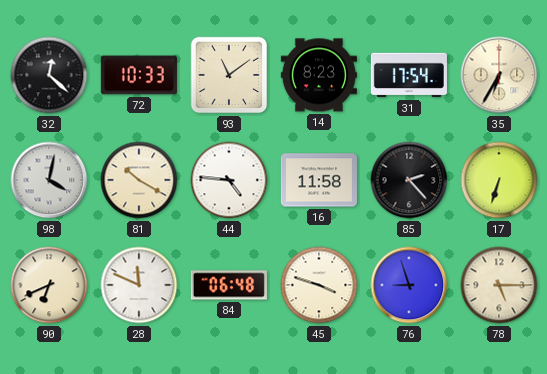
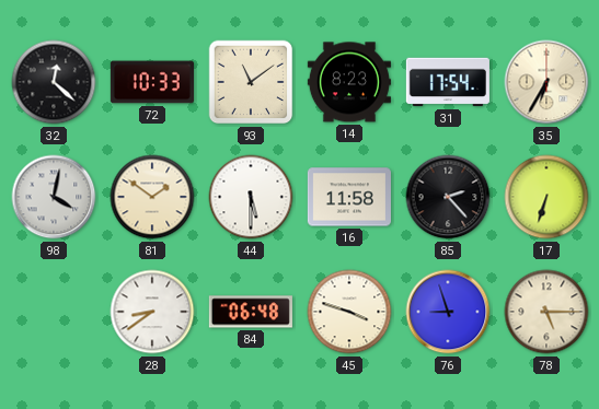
81: 10:20 -> 1:51 (152, 197)
44: 4:46 -> 5:30 (251, 197)
90: 6:41 -> none (49, 285)
28: 11:49 -> 8:39 (152, 312)
